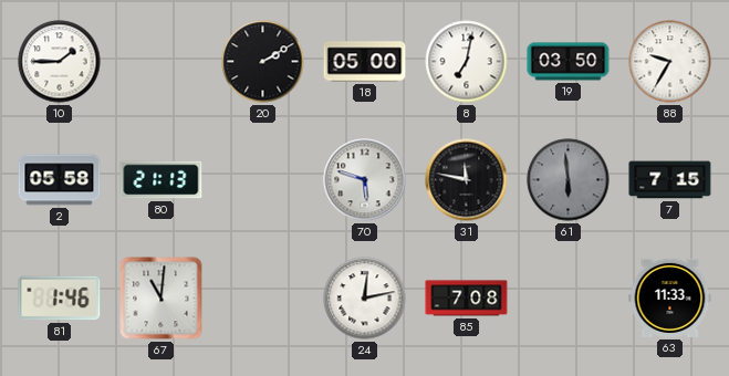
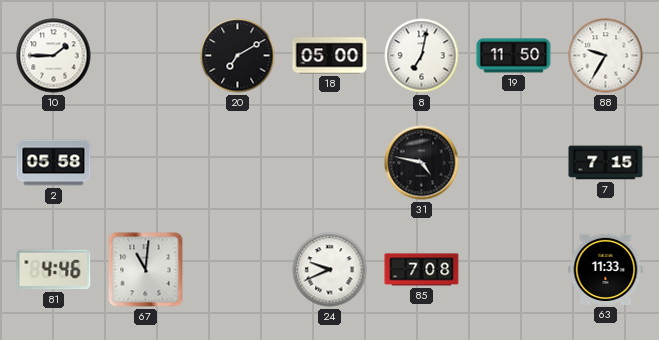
20: 2:10 -> 7:10 (238, 56)
19: 03:50 -> 11:50 (514, 56)
80: 21:13 -> none (162, 180)
70: 5:48 -> none (365, 180)
31: 11:47 -> 4:47 (422, 163)
61: 5:59 -> none (569, 180)
81: 1:46 -> 4:46 (54, 270)
24: 12:13 -> 9:41 (330, 270)
